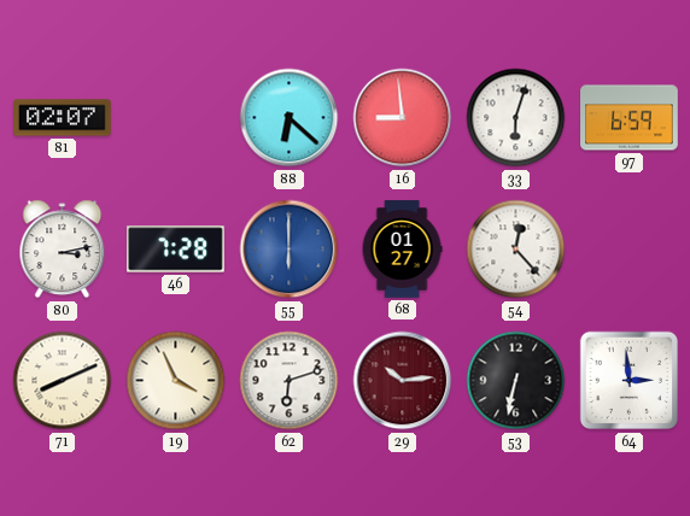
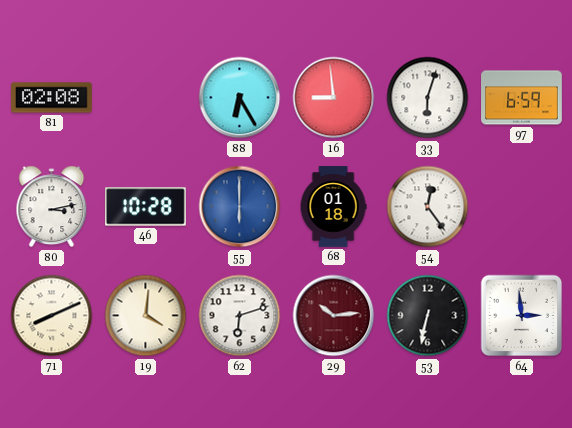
81: 02:07 -> 02:08 (52, 98)
88: 6:22 -> 6:25 (240, 98)
46: 7:28 -> 10:28 (146, 207)
68: 01:27 -> 01:18 (333, 207)
54: 12:23 -> 12:24 (428, 207)
19: 3:56 -> 4:01 (146, 316)
